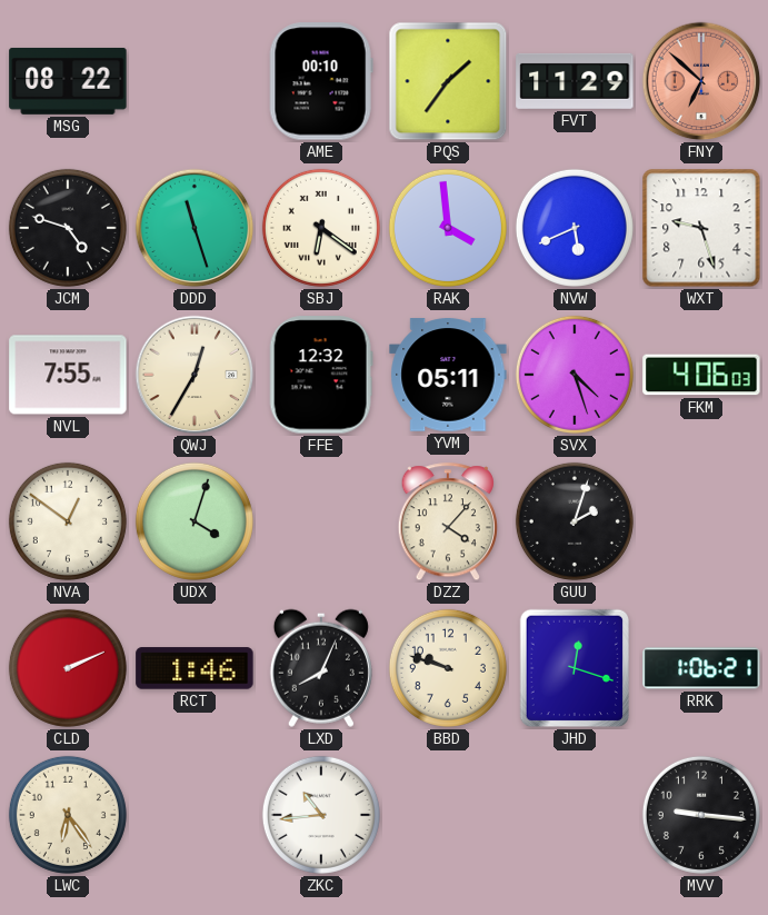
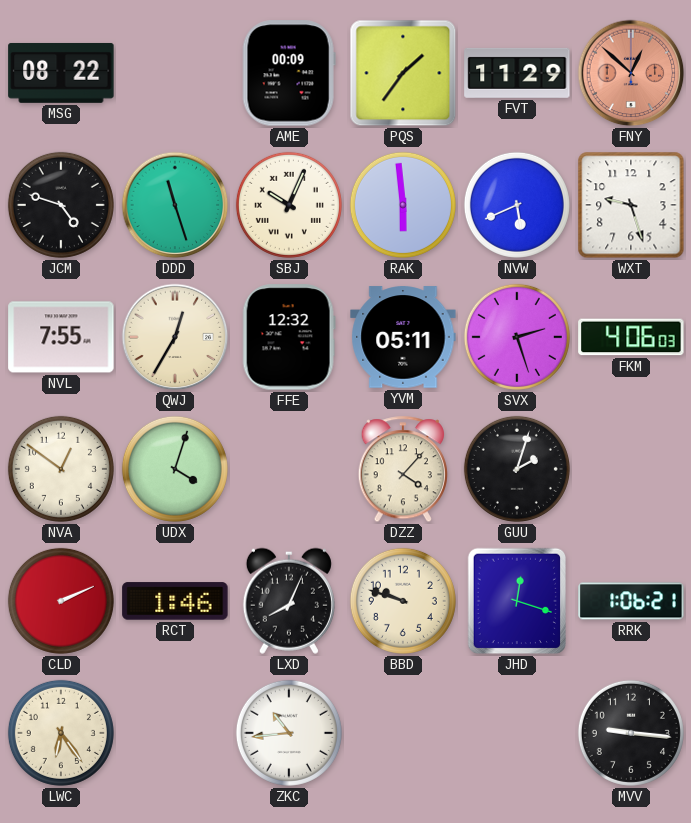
AME: 00:10 -> 00:09 (289, 73)
FNY: 6:52 -> 12:52 (631, 73)
SBJ: 6:21 -> 10:04 (289, 205)
RAK: 3:59 -> 5:59 (403, 205)
SVX: 4:27 -> 2:27 (517, 337)
